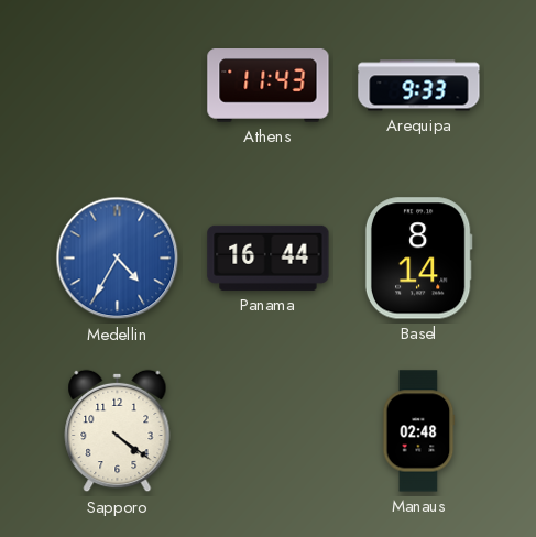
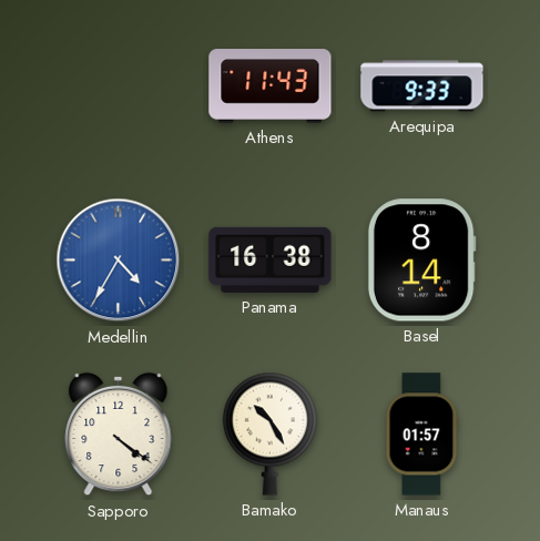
Panama: 16:44 -> 16:38 (271, 259)
Bamako: none -> 10:25 (269, 433)
Manaus: 02:48 -> 01:57 (422, 435)
